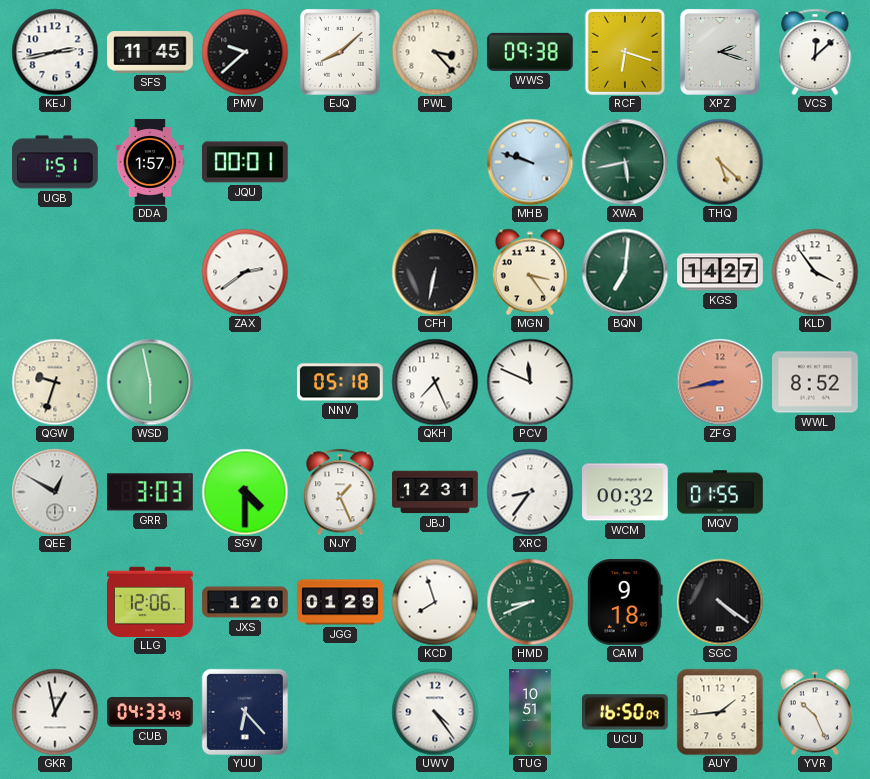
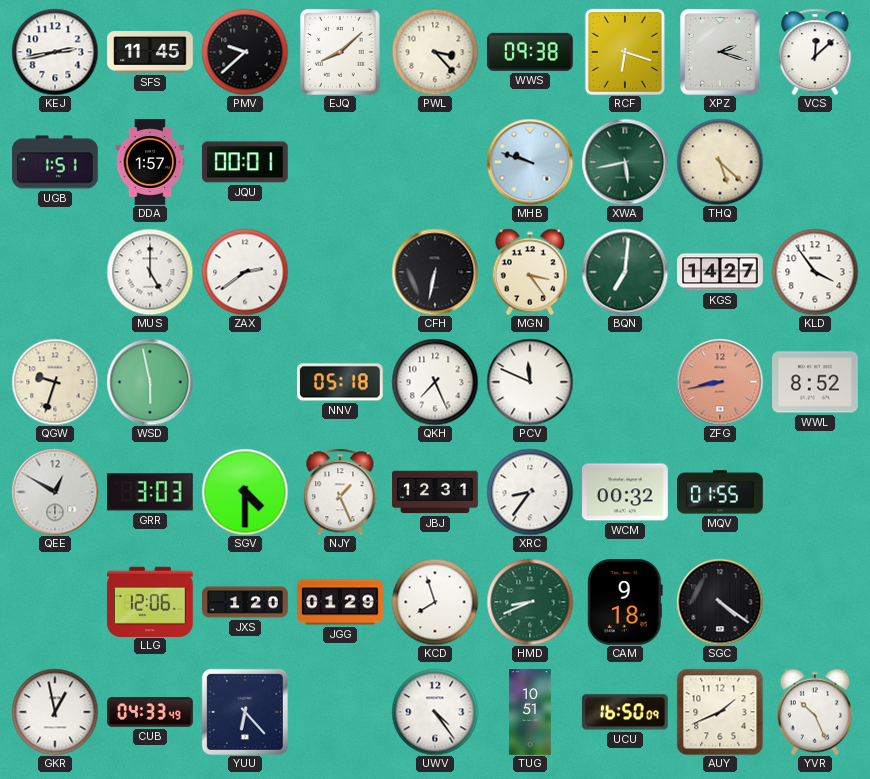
MUS: none -> 5:00 (150, 272)
AUY: 1:44 -> 1:41 (720, 712)
